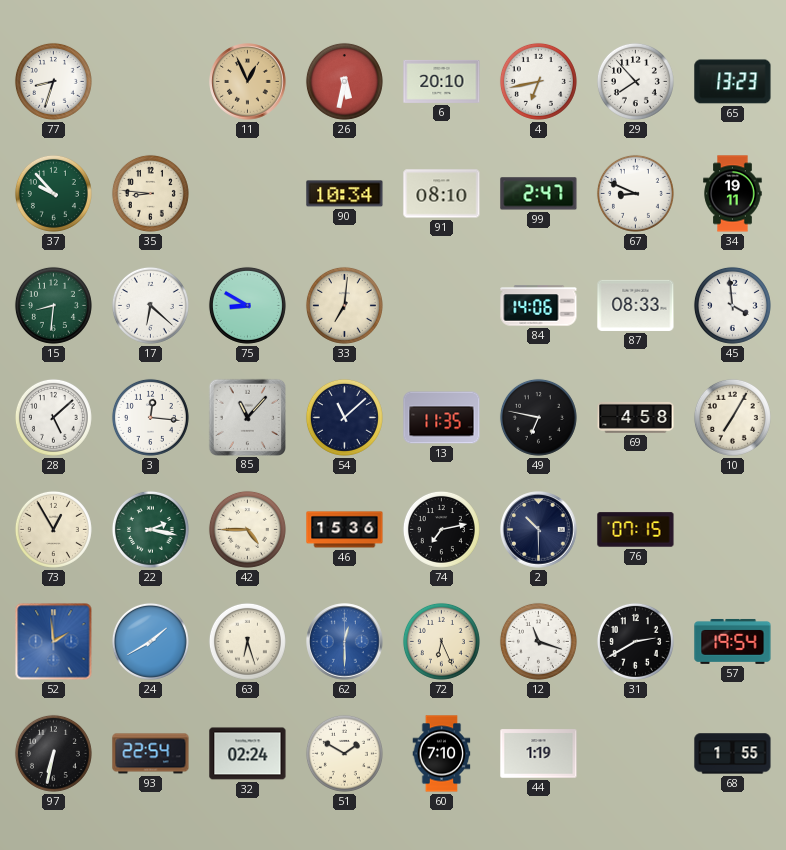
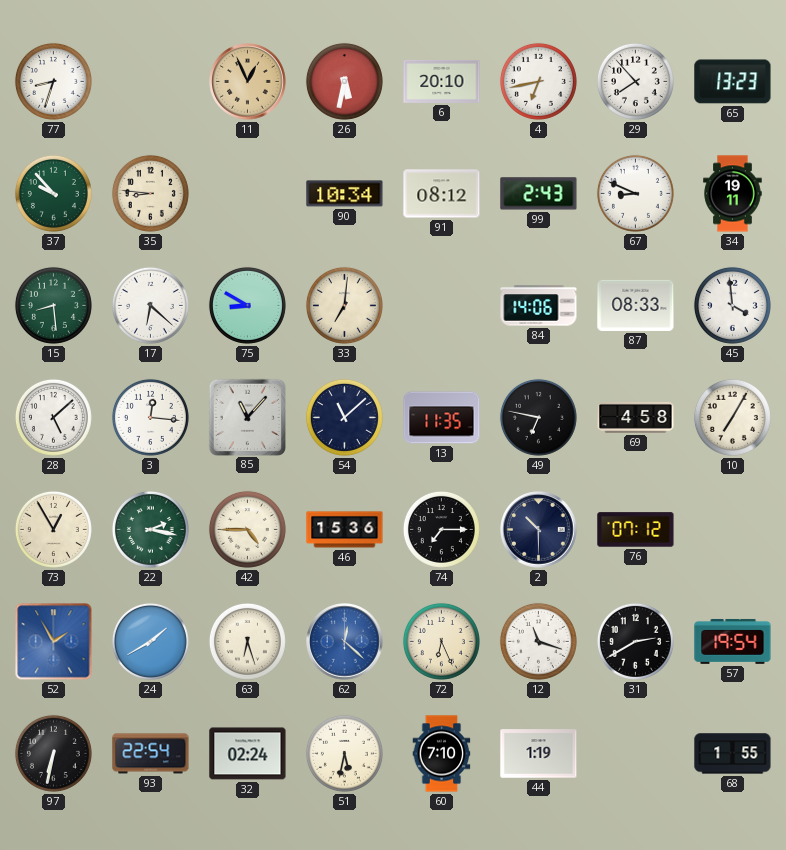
91: 08:10 -> 08:12 (442, 194)
99: 2:47 -> 2:43 (539, 194)
15: 8:31 -> 8:29 (53, 305)
74: 7:13 -> 7:15 (441, 529)
76: 07:15 -> 07:12 (636, 530)
52: 1:59 -> 1:55 (54, 642)
62: 12:30 -> 12:22 (345, 642)
51: 1:50 -> 5:32 (344, 753)
